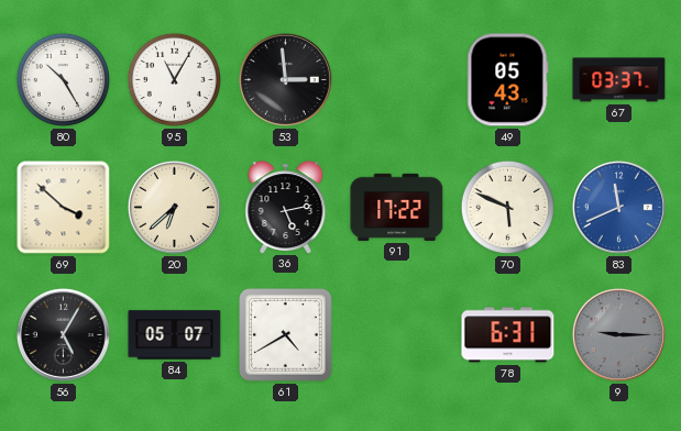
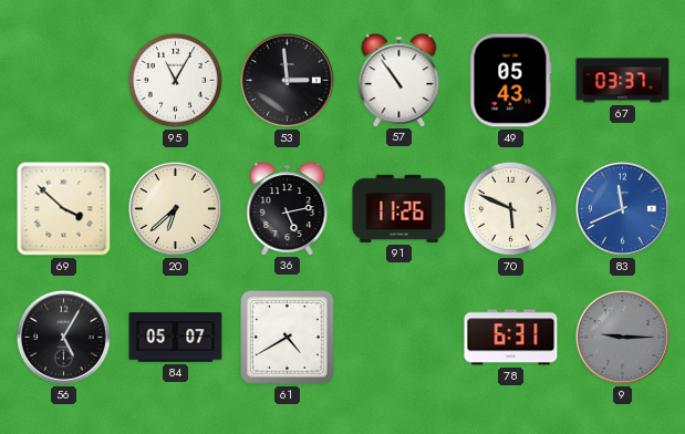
80: 10:25 -> none (63, 79)
57: none -> 10:54 (399, 80)
91: 17:22 -> 11:26 (399, 208)
